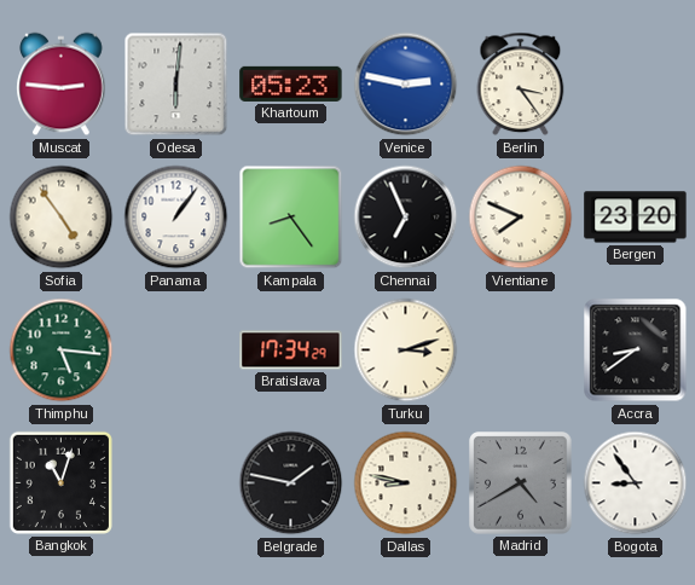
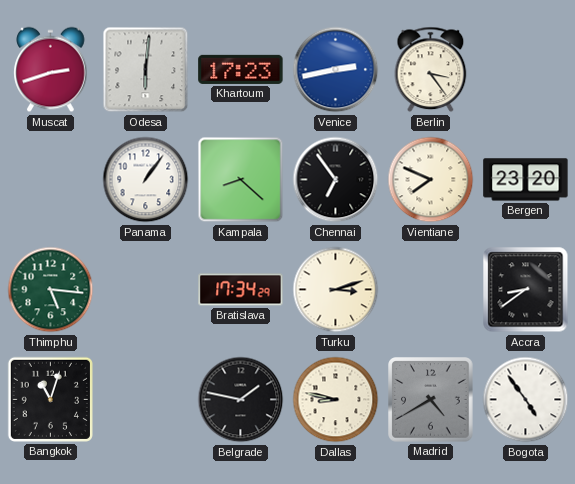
Muscat: 2:46 -> 2:42 (51, 70)
Khartoum: 05:23 -> 17:23 (241, 69)
Venice: 2:47 -> 2:43 (336, 70)
Sofia: 4:54 -> none (62, 218)
Kampala: 8:24 -> 8:22 (241, 180)
Chennai: 6:56 -> 6:54 (336, 180)
Bogota: 8:54 -> 4:54 (526, 400)
